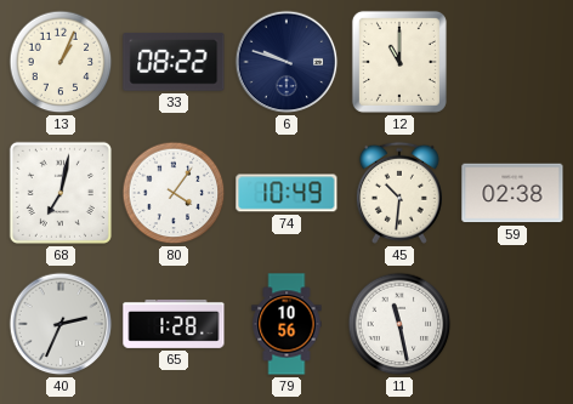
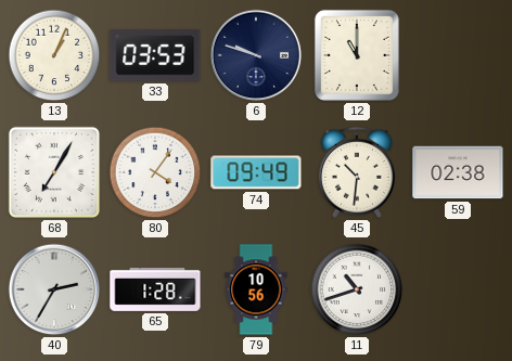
33: 08:22 -> 03:53 (155, 55)
68: 7:02 -> 7:05 (54, 172)
74: 10:49 -> 09:49 (256, 172)
40: 2:34 -> 2:35 (54, 289)
11: 11:28 -> 10:42 (357, 289)
